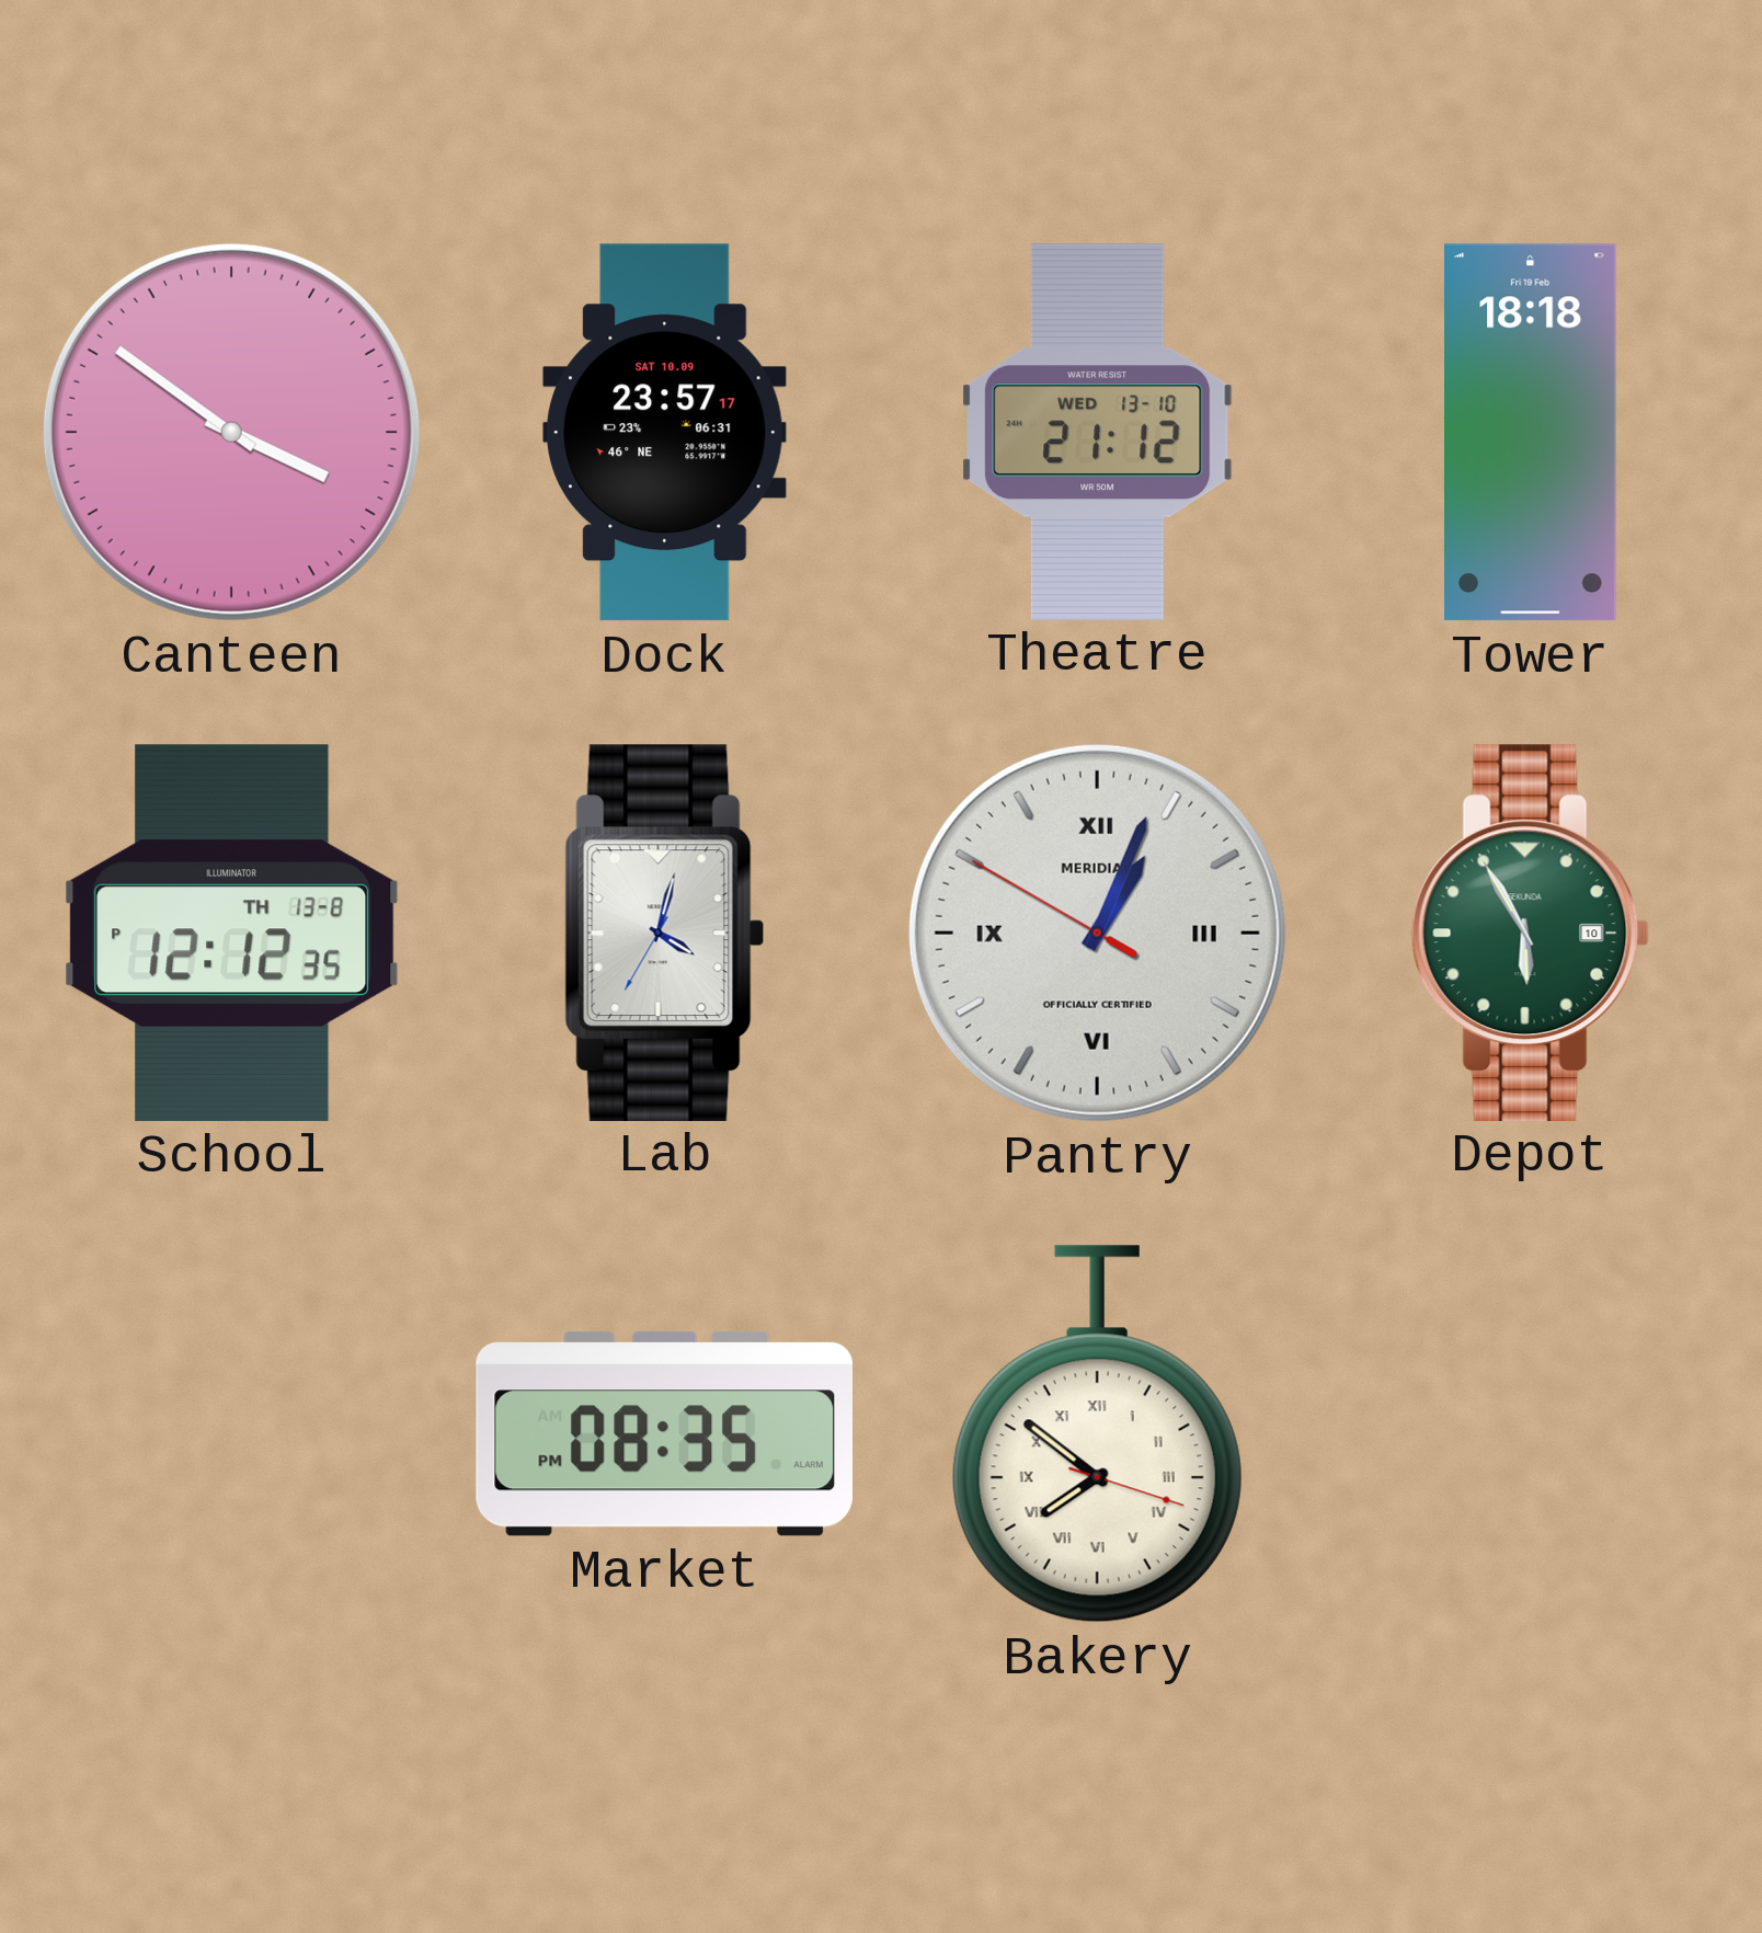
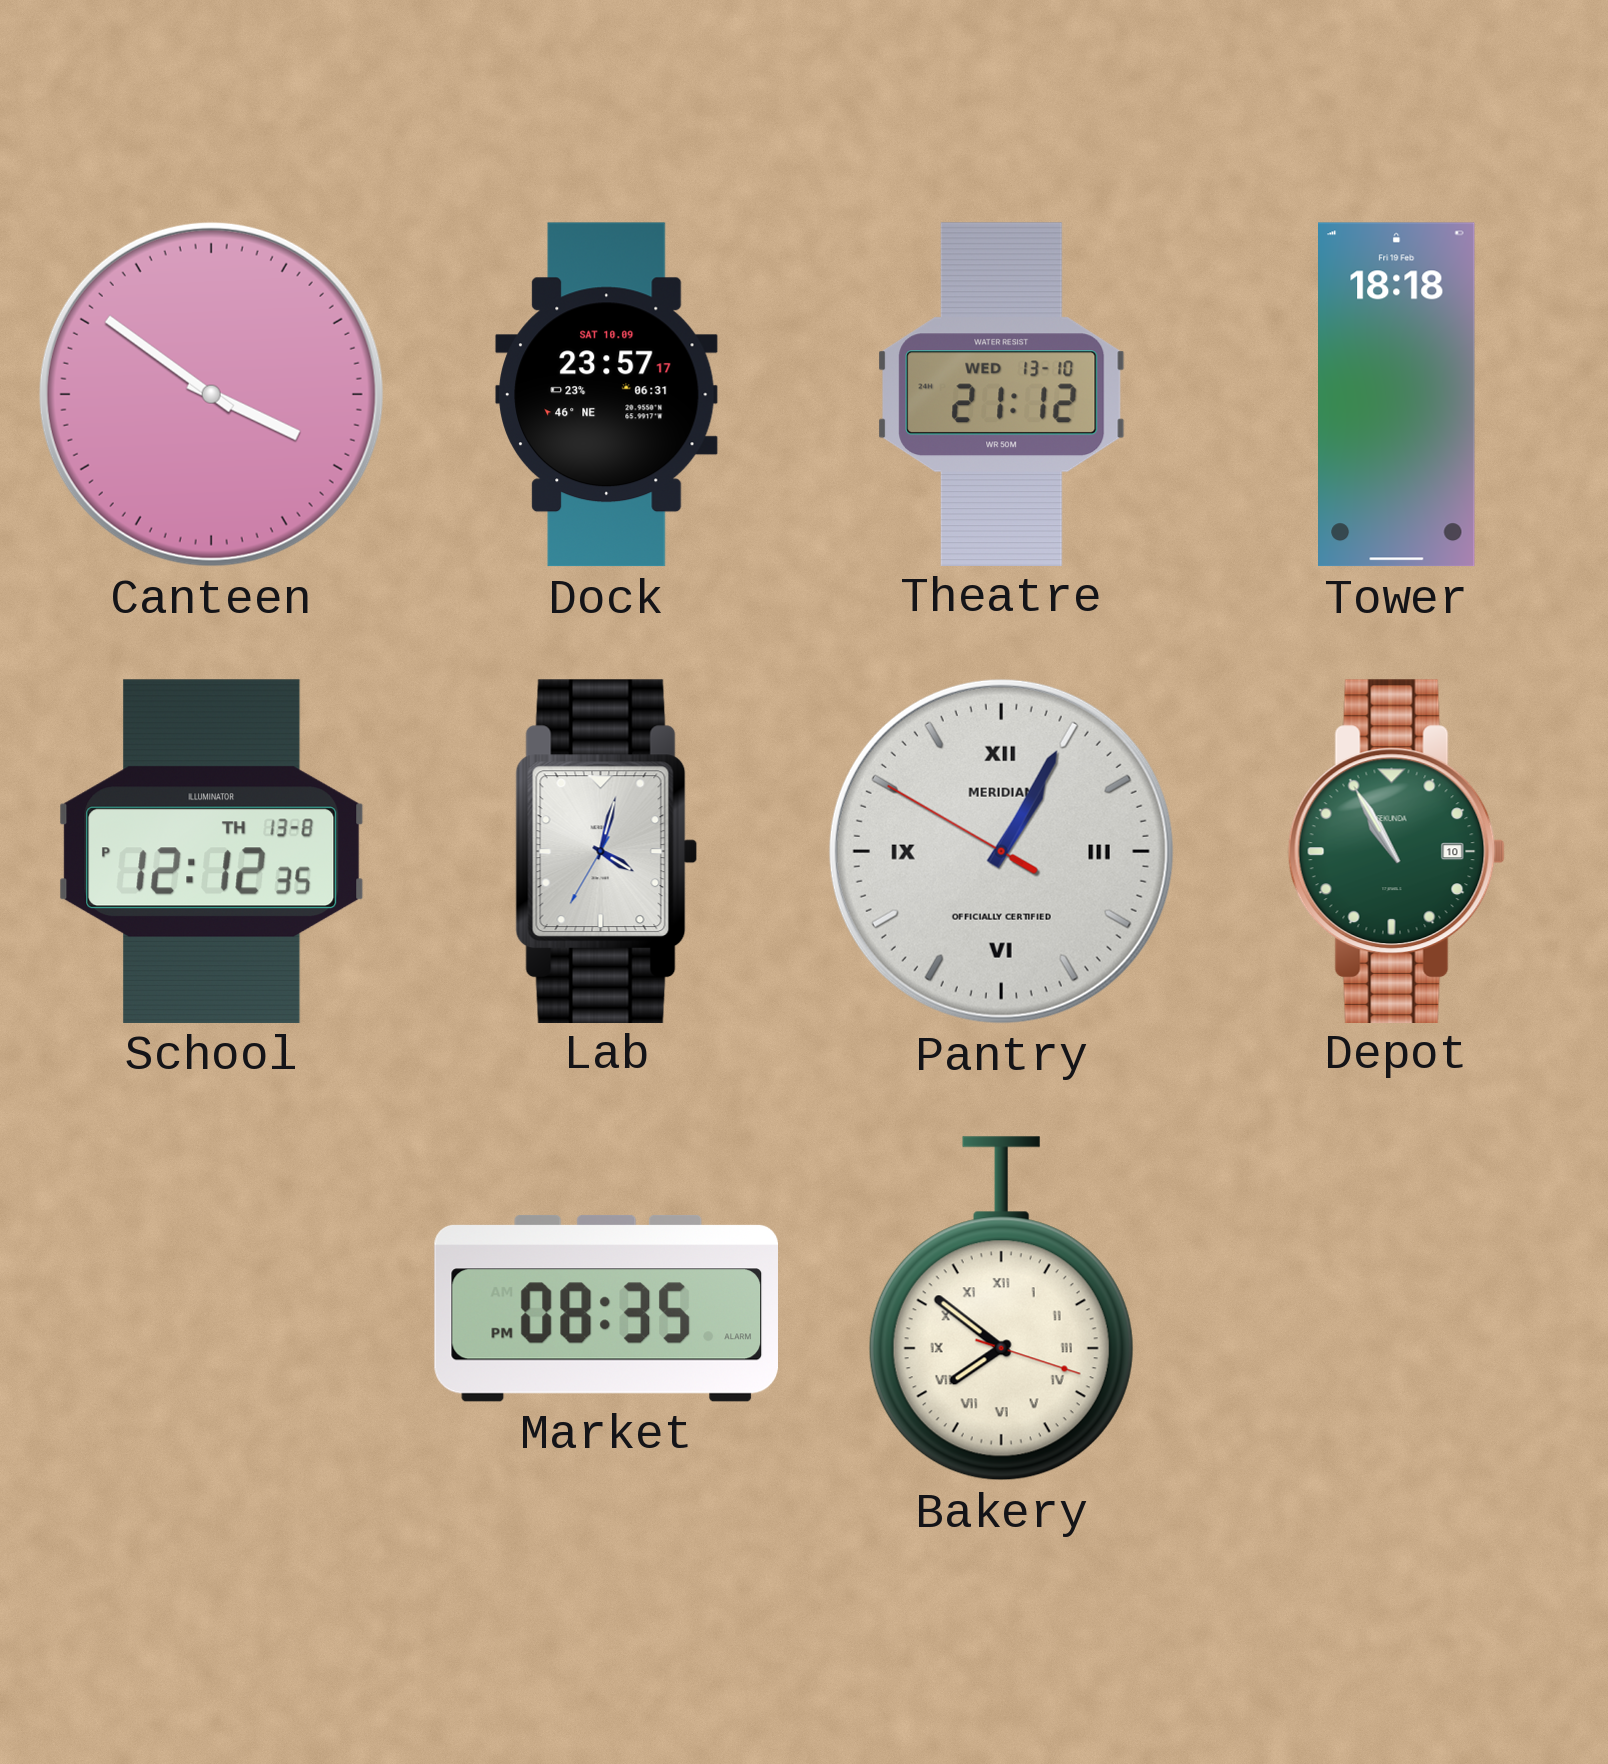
Pantry: 1:03 -> 1:04 (1001, 851)
Depot: 5:55 -> 10:55 (1396, 851)
